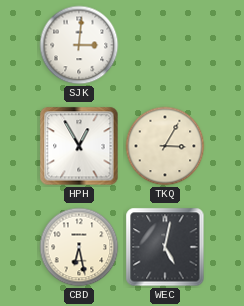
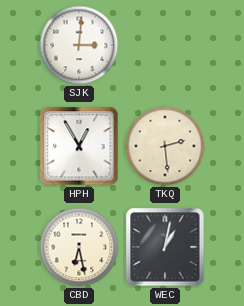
TKQ: 3:05 -> 2:29 (165, 146)
WEC: 5:02 -> 1:02 (165, 247)
